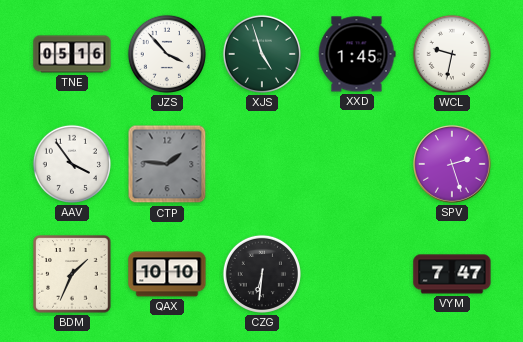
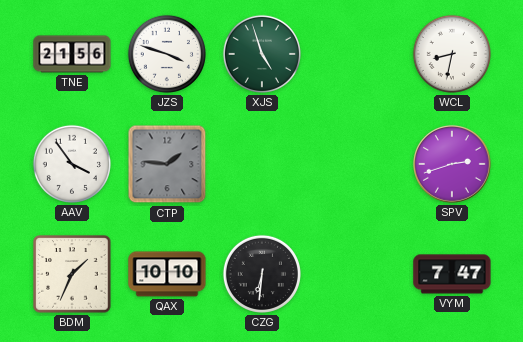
TNE: 05:16 -> 21:56 (72, 54)
JZS: 3:53 -> 3:48 (167, 54)
XXD: 1:45 -> none (357, 54)
WCL: 9:32 -> 8:32 (452, 54)
SPV: 2:27 -> 2:42 (453, 165)
